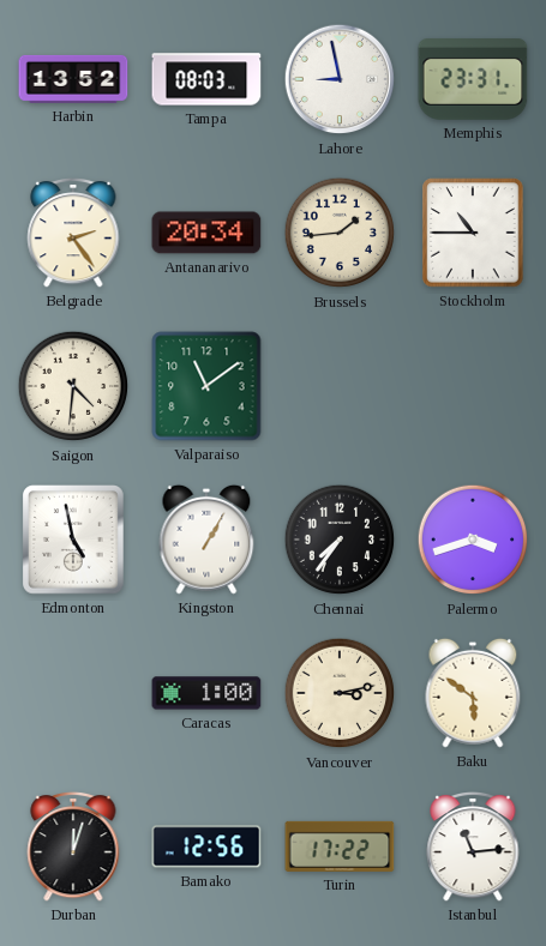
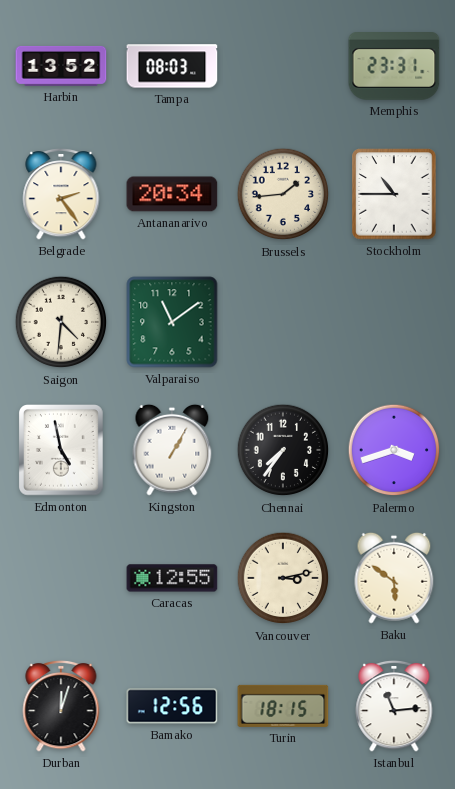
Lahore: 8:58 -> none (340, 79)
Caracas: 1:00 -> 12:55 (172, 578)
Turin: 17:22 -> 18:15 (283, 706)
